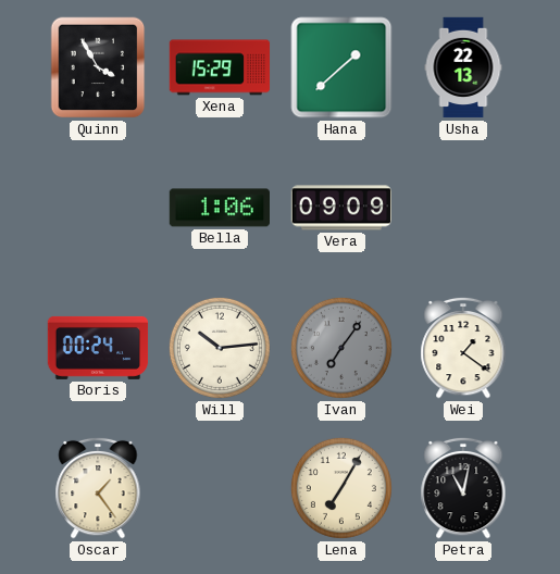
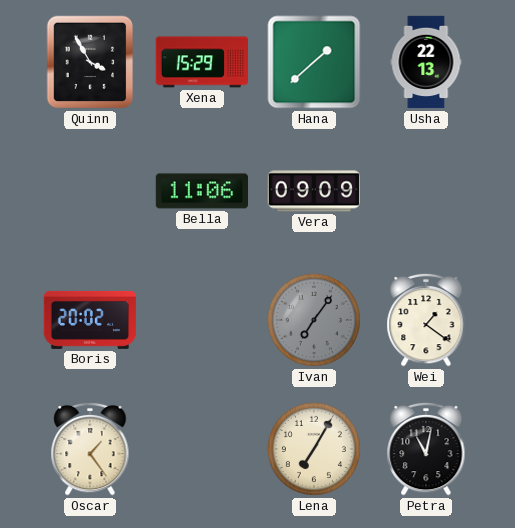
Bella: 1:06 -> 11:06 (202, 191)
Boris: 00:24 -> 20:02 (90, 320)
Will: 10:14 -> none (220, 348)
